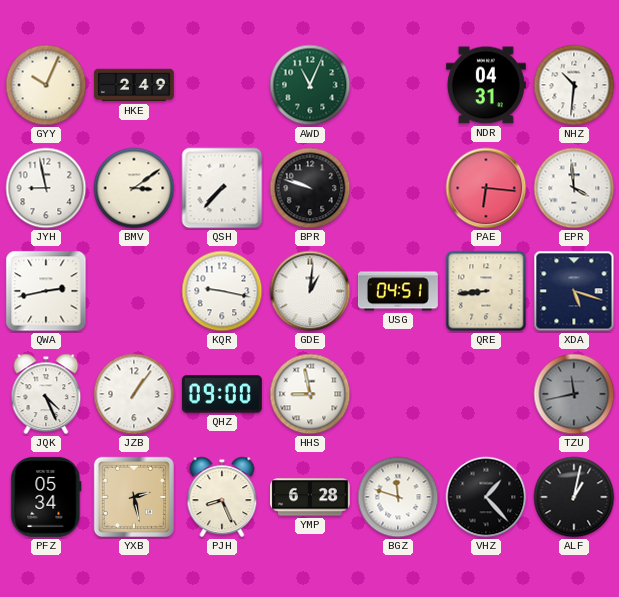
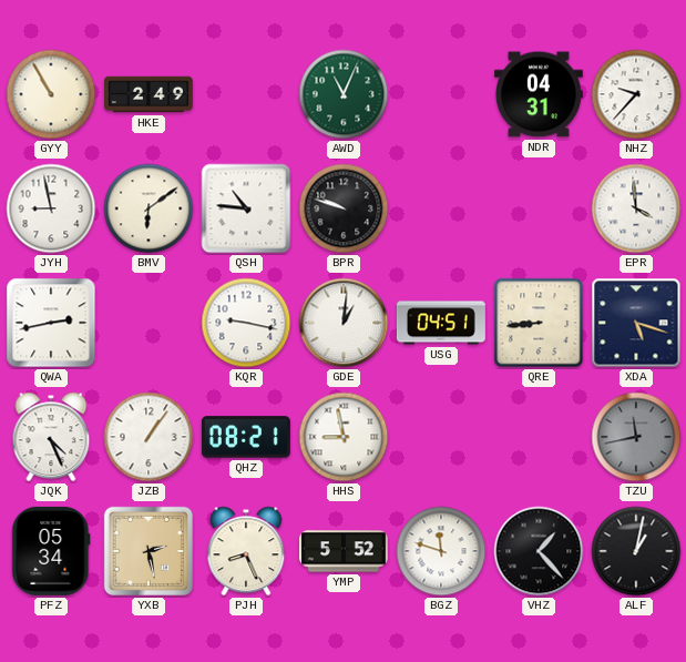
GYY: 10:04 -> 10:55 (51, 94)
NHZ: 10:31 -> 9:37 (636, 94)
BMV: 3:09 -> 6:09 (149, 208)
QSH: 7:37 -> 10:46 (246, 208)
PAE: 6:16 -> none (486, 188)
QHZ: 09:00 -> 08:21 (246, 437)
YMP: 6:28 -> 5:52 (344, 551)
